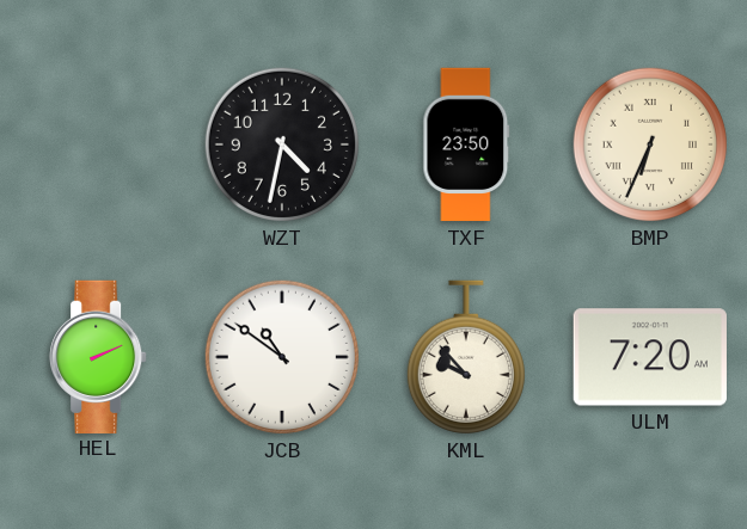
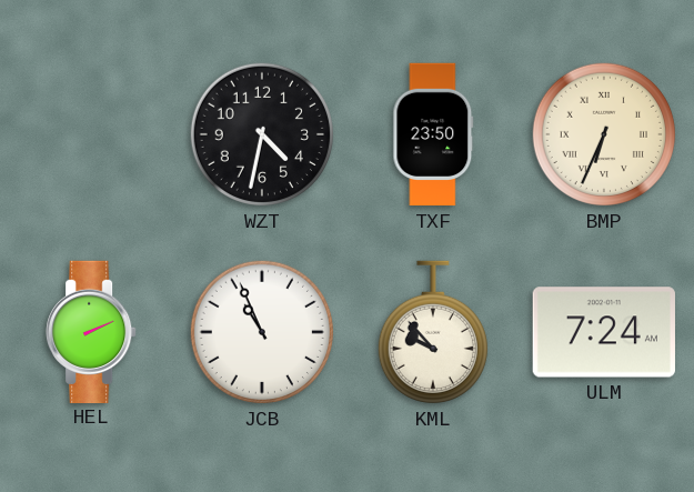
JCB: 10:51 -> 10:56 (262, 332)
ULM: 7:20 -> 7:24 (604, 332)
